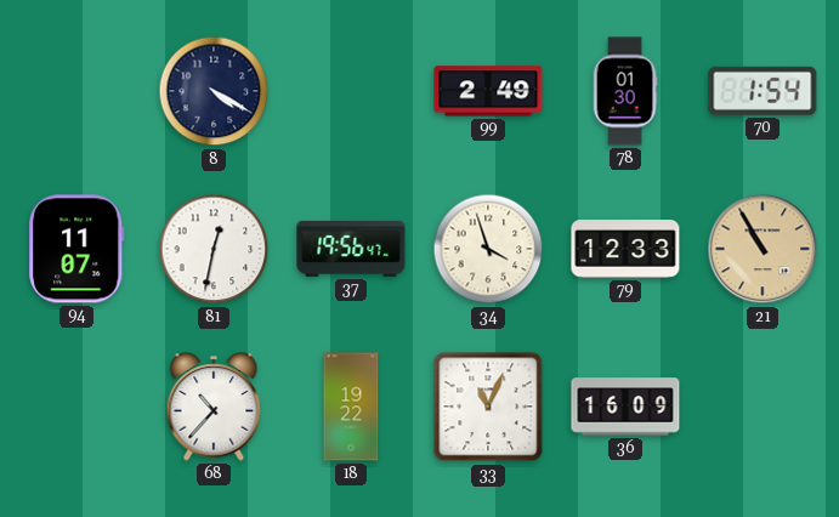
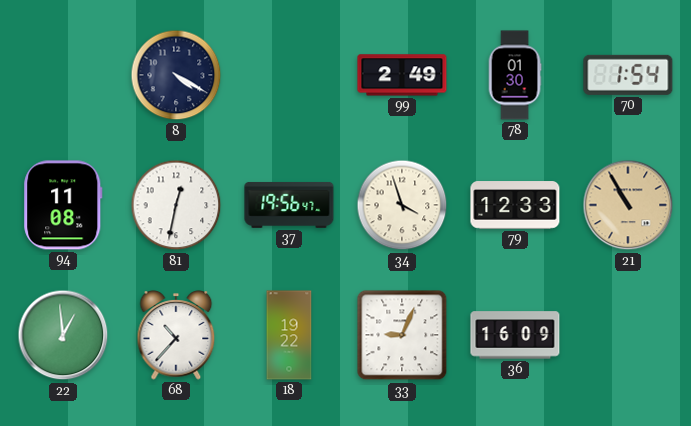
94: 11:07 -> 11:08 (63, 205)
22: none -> 12:59 (63, 335)
33: 11:04 -> 9:04 (402, 335)
